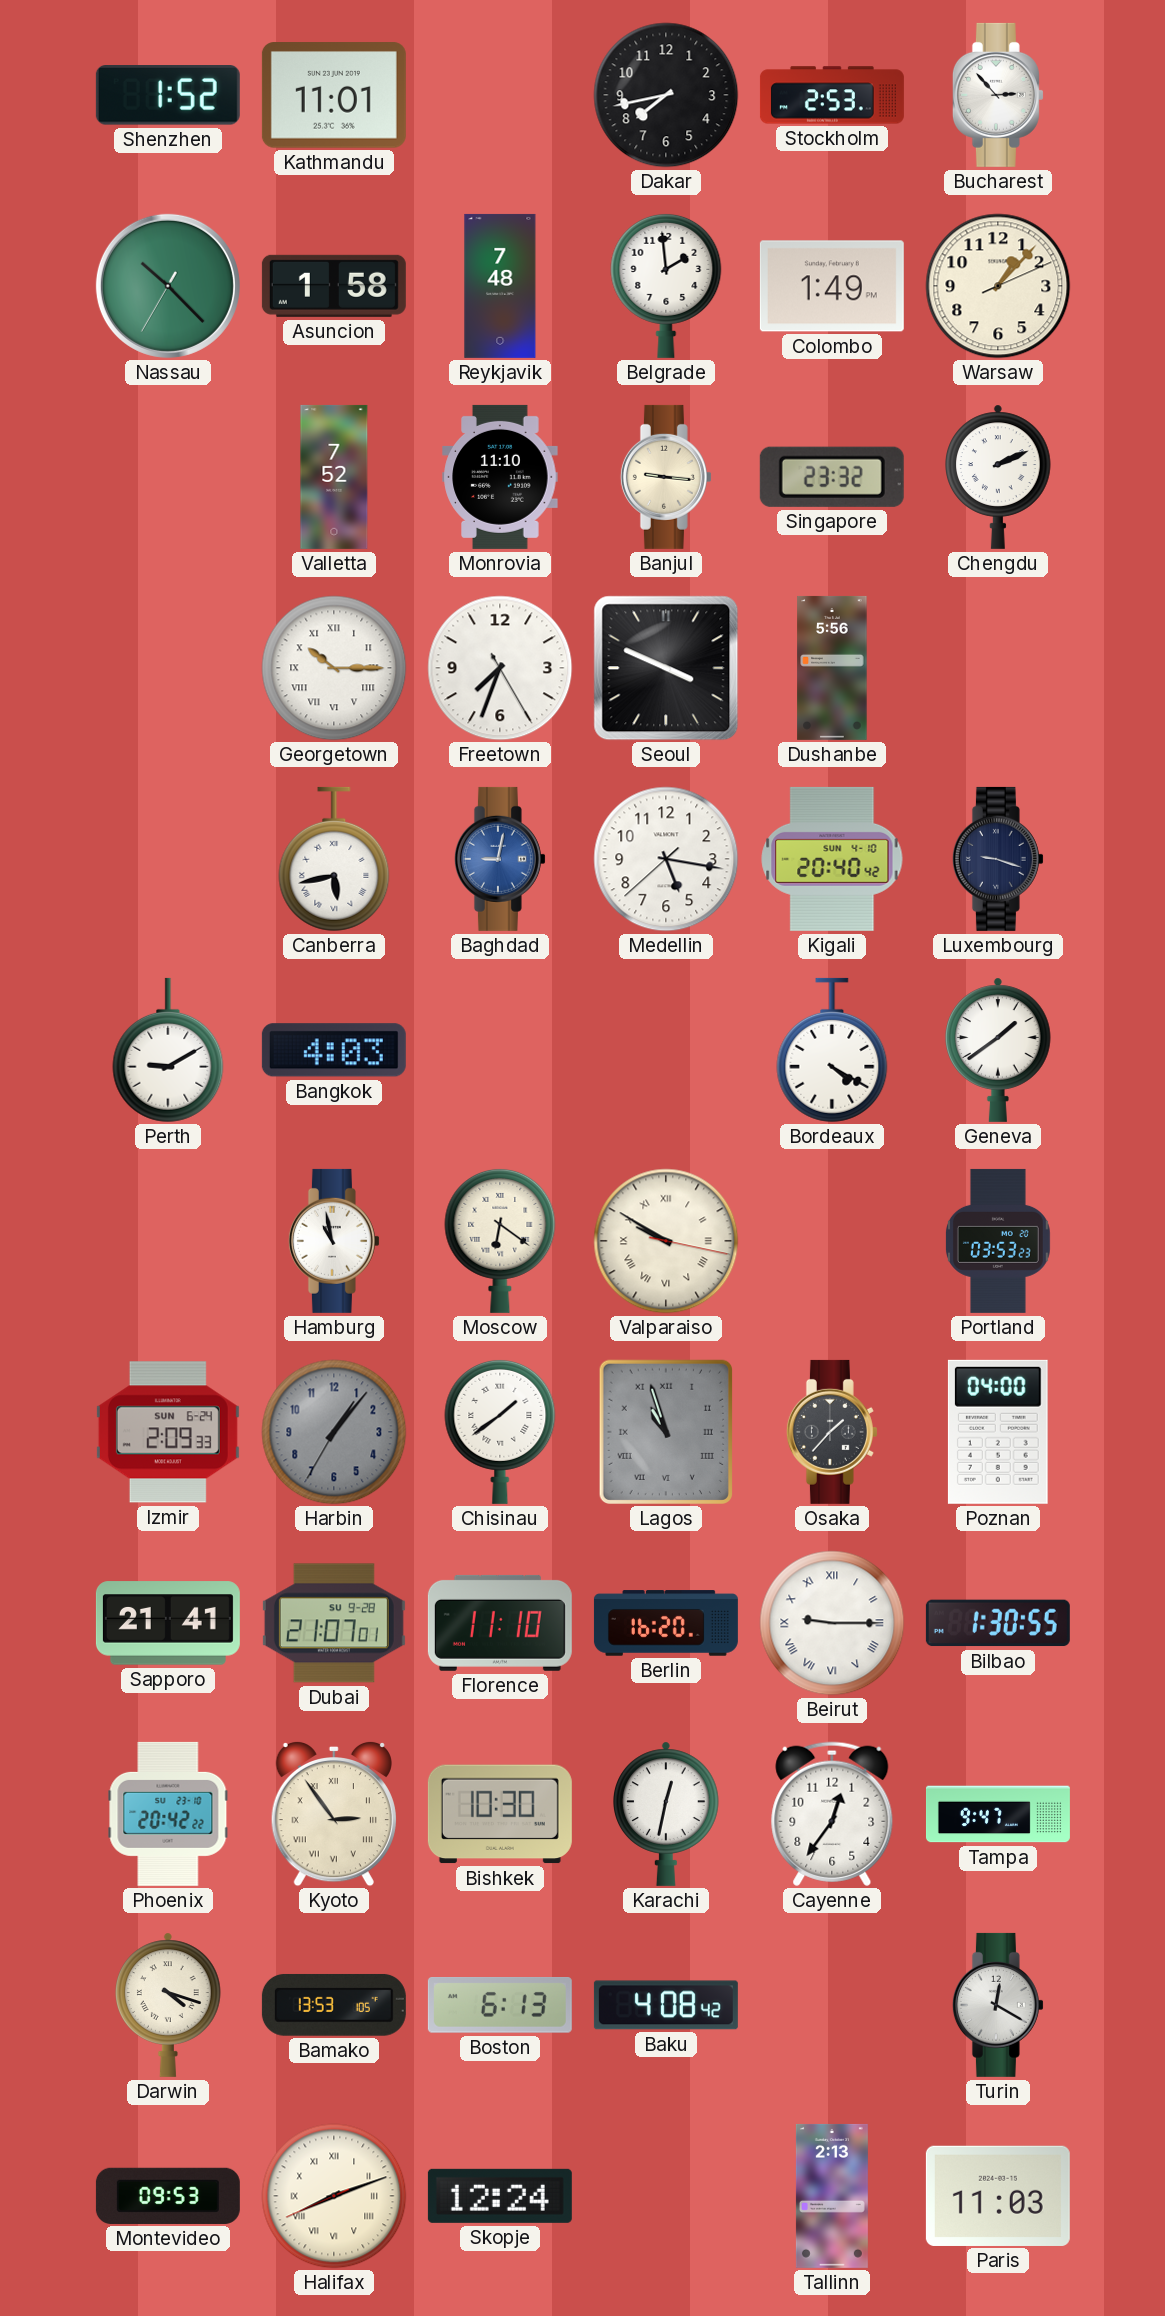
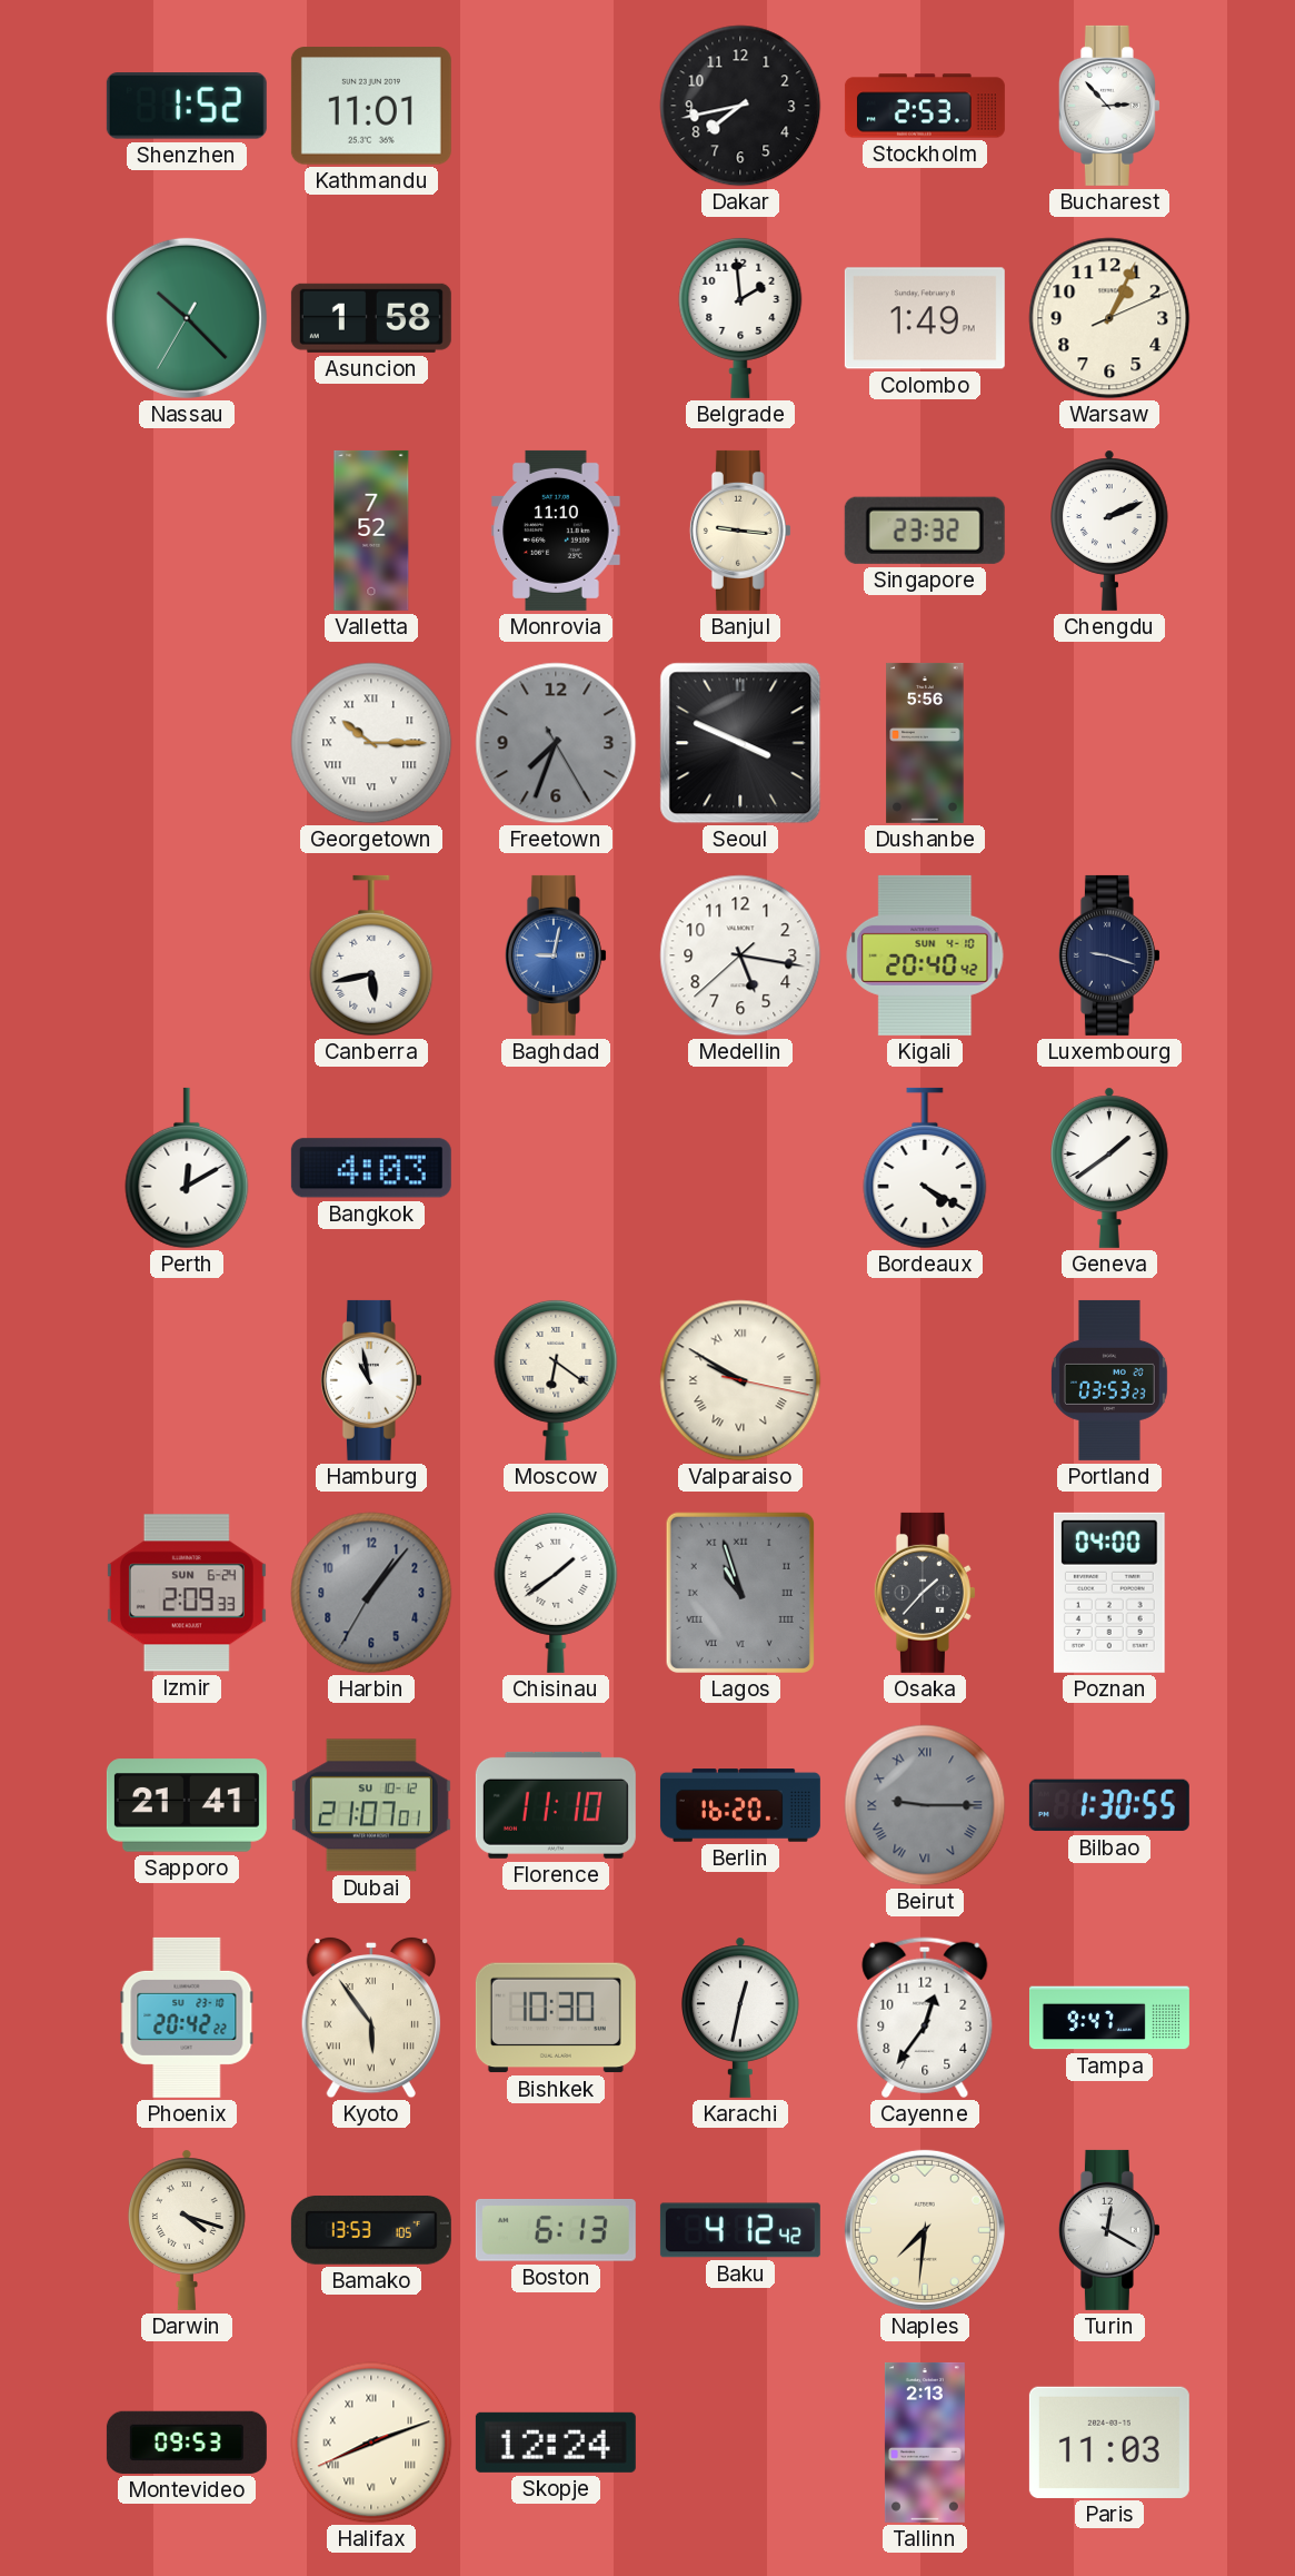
Reykjavik: 7:48 -> none (500, 286)
Warsaw: 1:07 -> 1:04 (1109, 318)
Freetown dial: white -> grey (556, 743)
Perth: 9:10 -> 12:10 (187, 1168)
Dubai date: SU 9-28 -> SU 10-12 (371, 1805)
Beirut dial: white -> grey (925, 1805)
Kyoto: 2:54 -> 5:54 (371, 2018)
Baku: 4:08 -> 4:12 (740, 2230)
Naples: none -> 7:31 (925, 2230)
